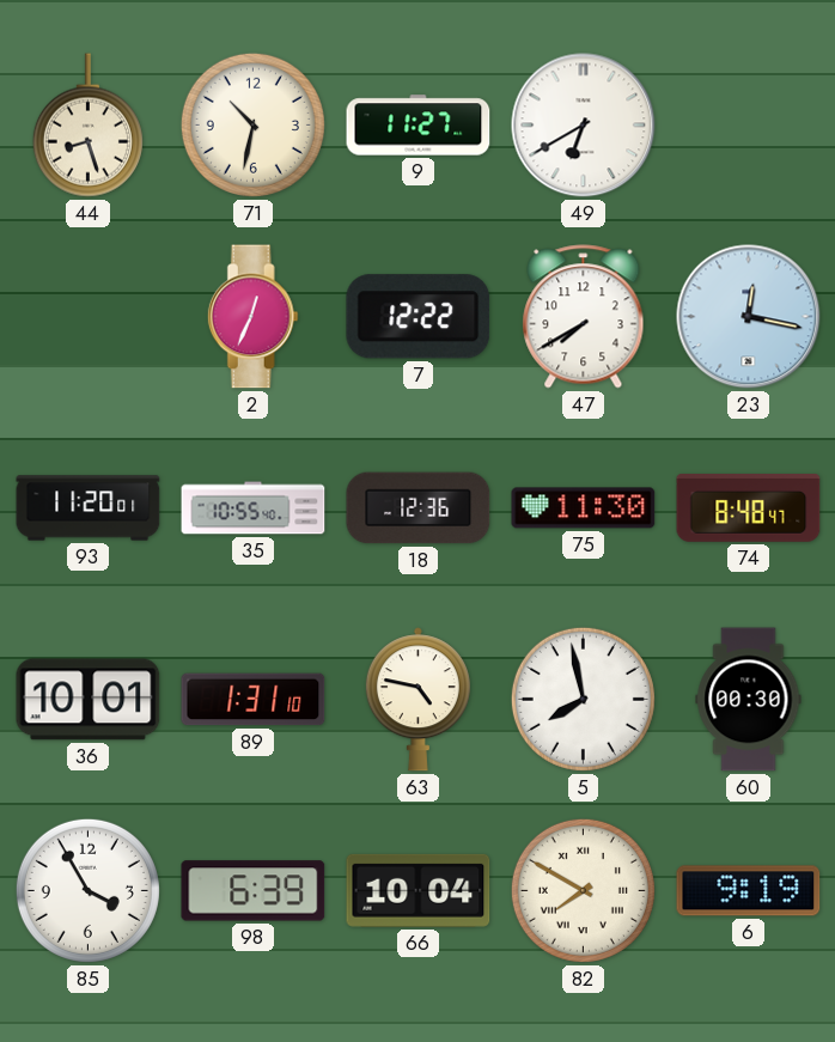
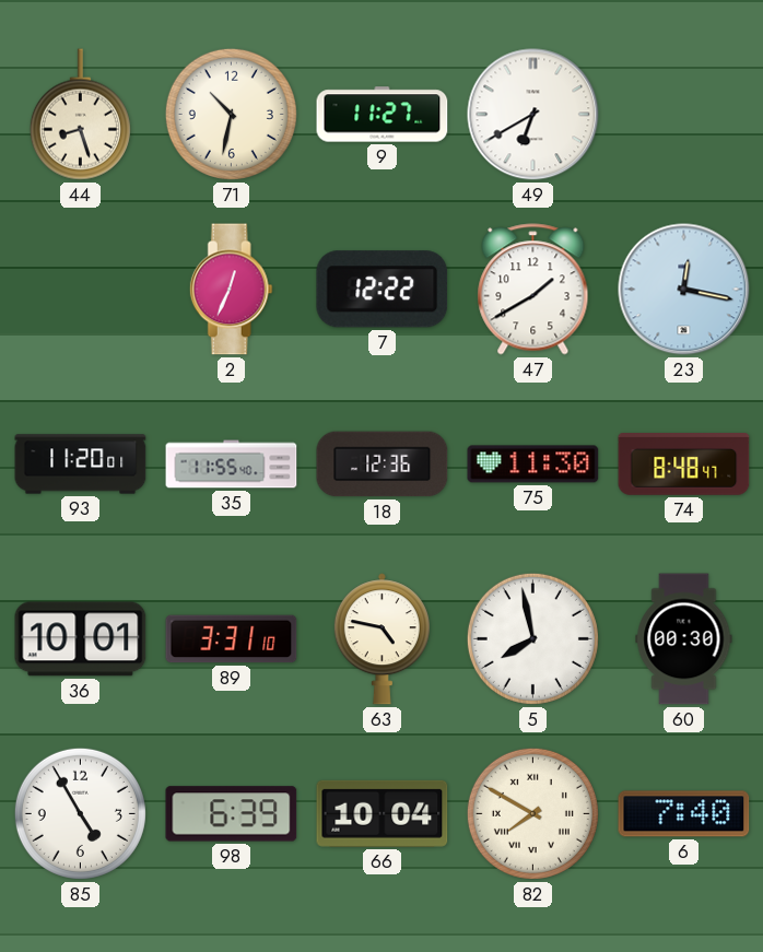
47: 7:40 -> 1:40 (533, 290)
35: 10:55 -> 11:55 (232, 465)
89: 1:31 -> 3:31 (232, 639)
85: 3:55 -> 4:55 (80, 813)
6: 9:19 -> 7:40 (684, 814)
